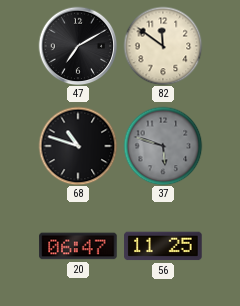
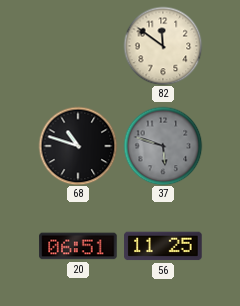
47: 7:10 -> none (78, 46)
20: 06:47 -> 06:51 (78, 246)
